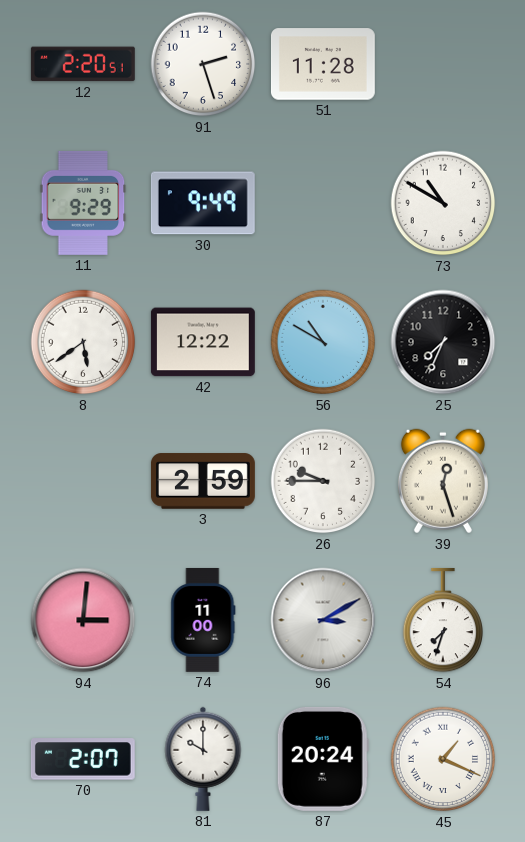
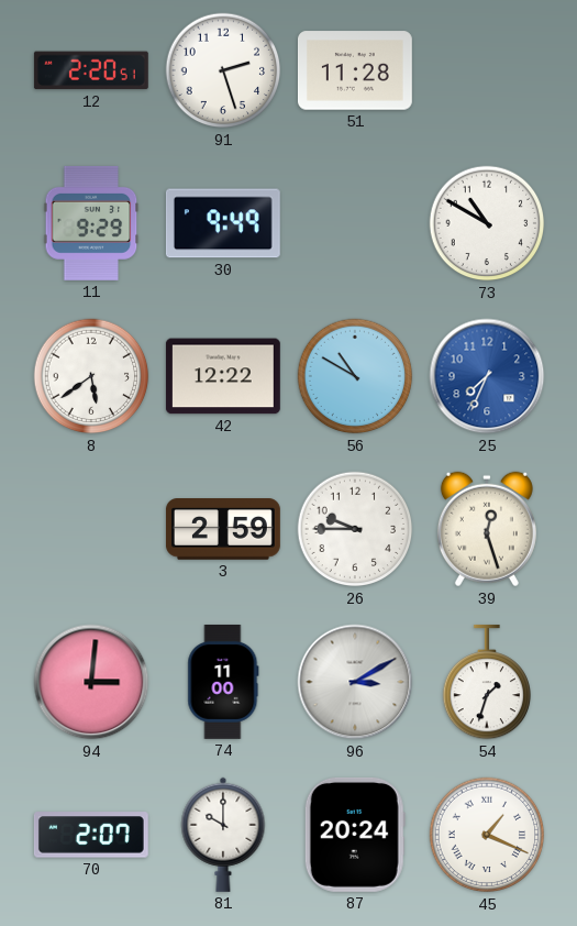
25 dial: black -> blue (487, 376)
54: 7:33 -> 1:33 (486, 682)
